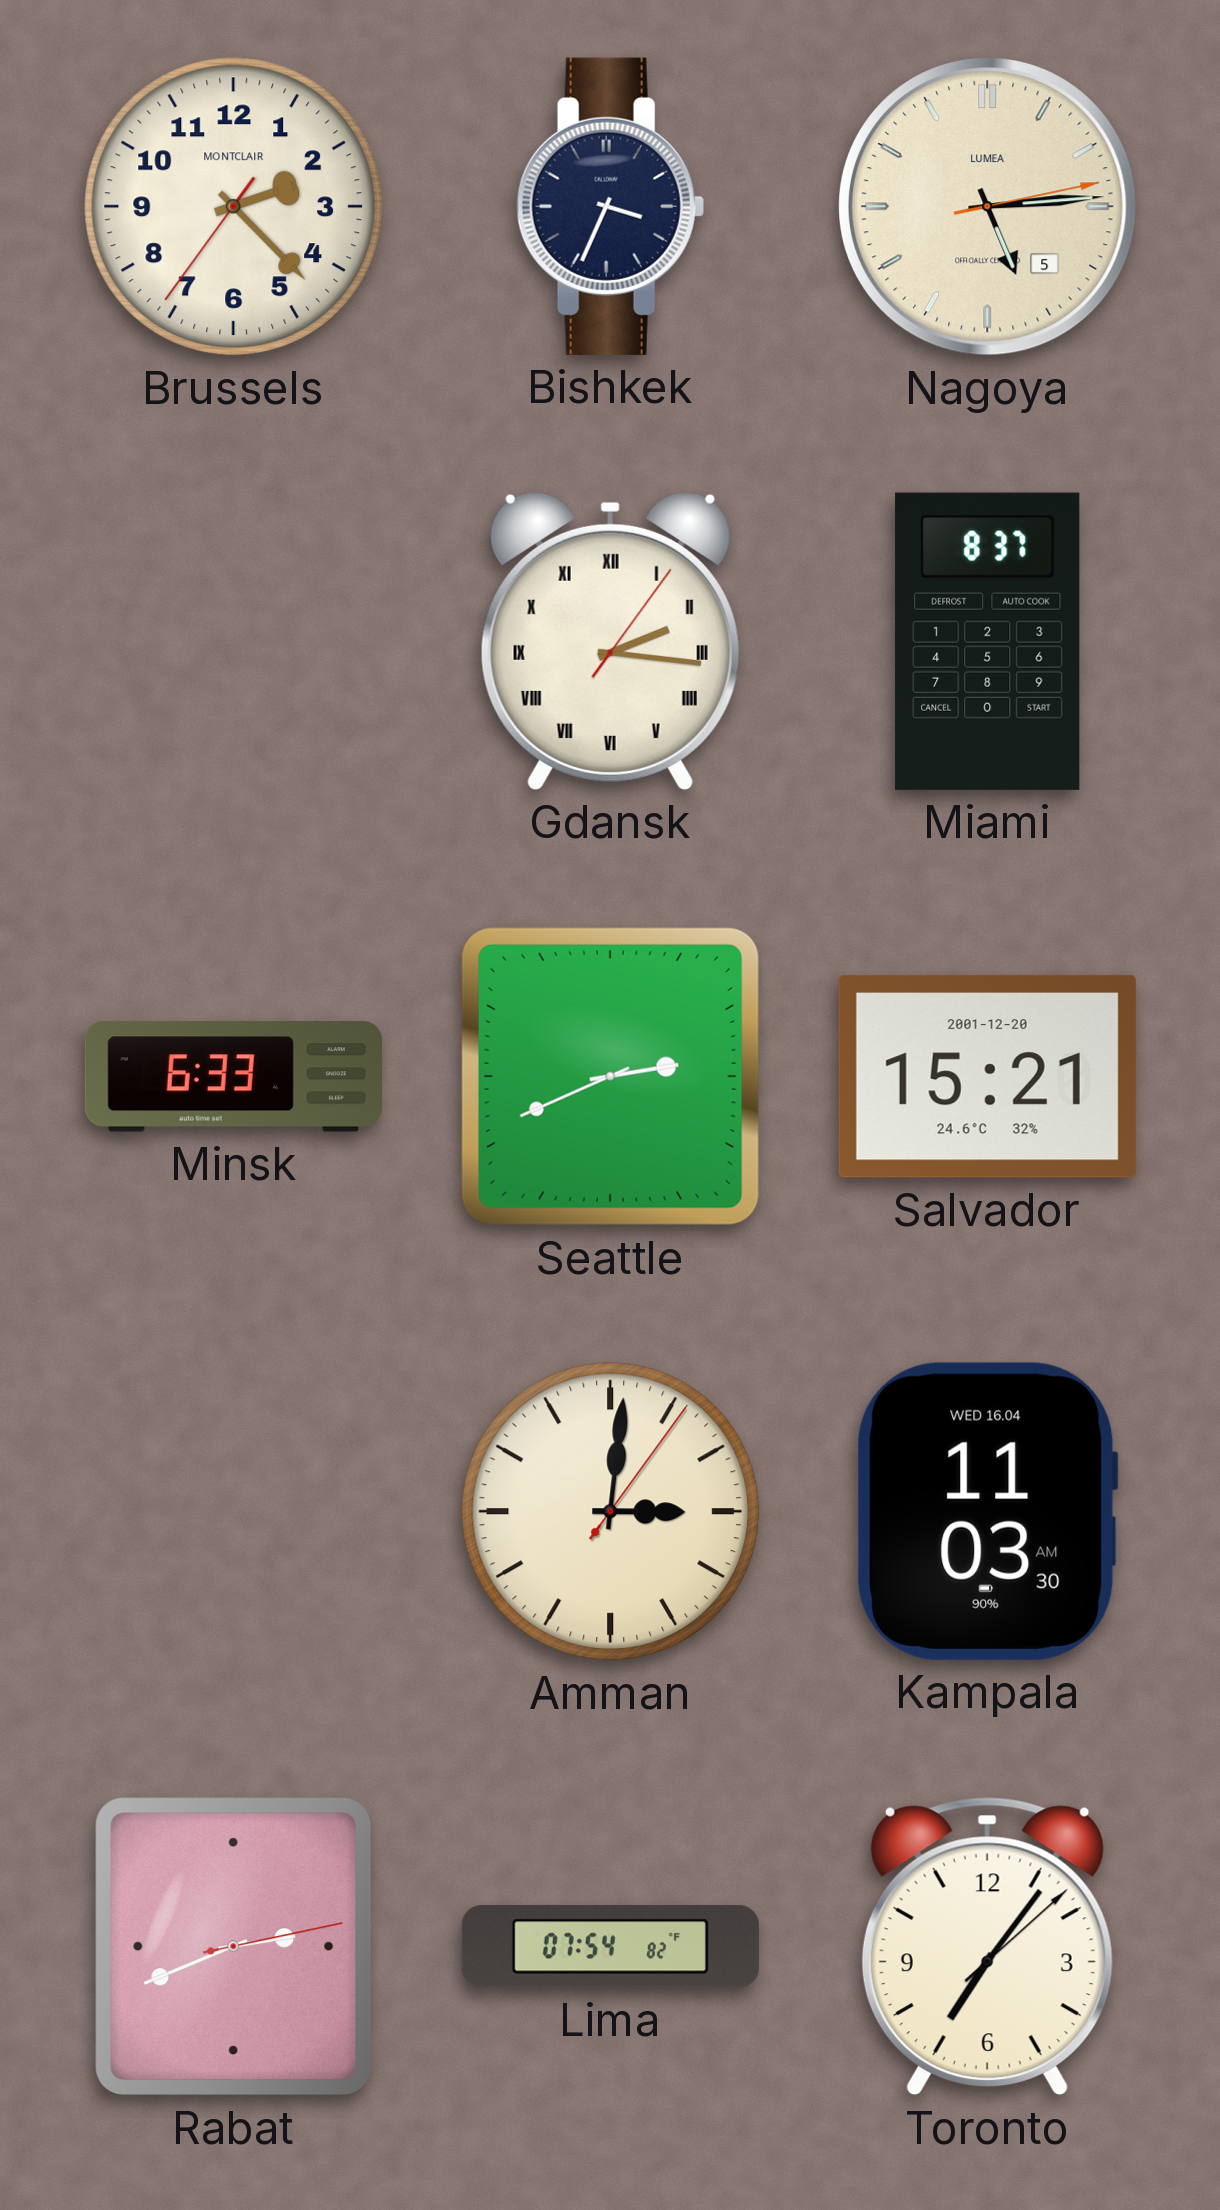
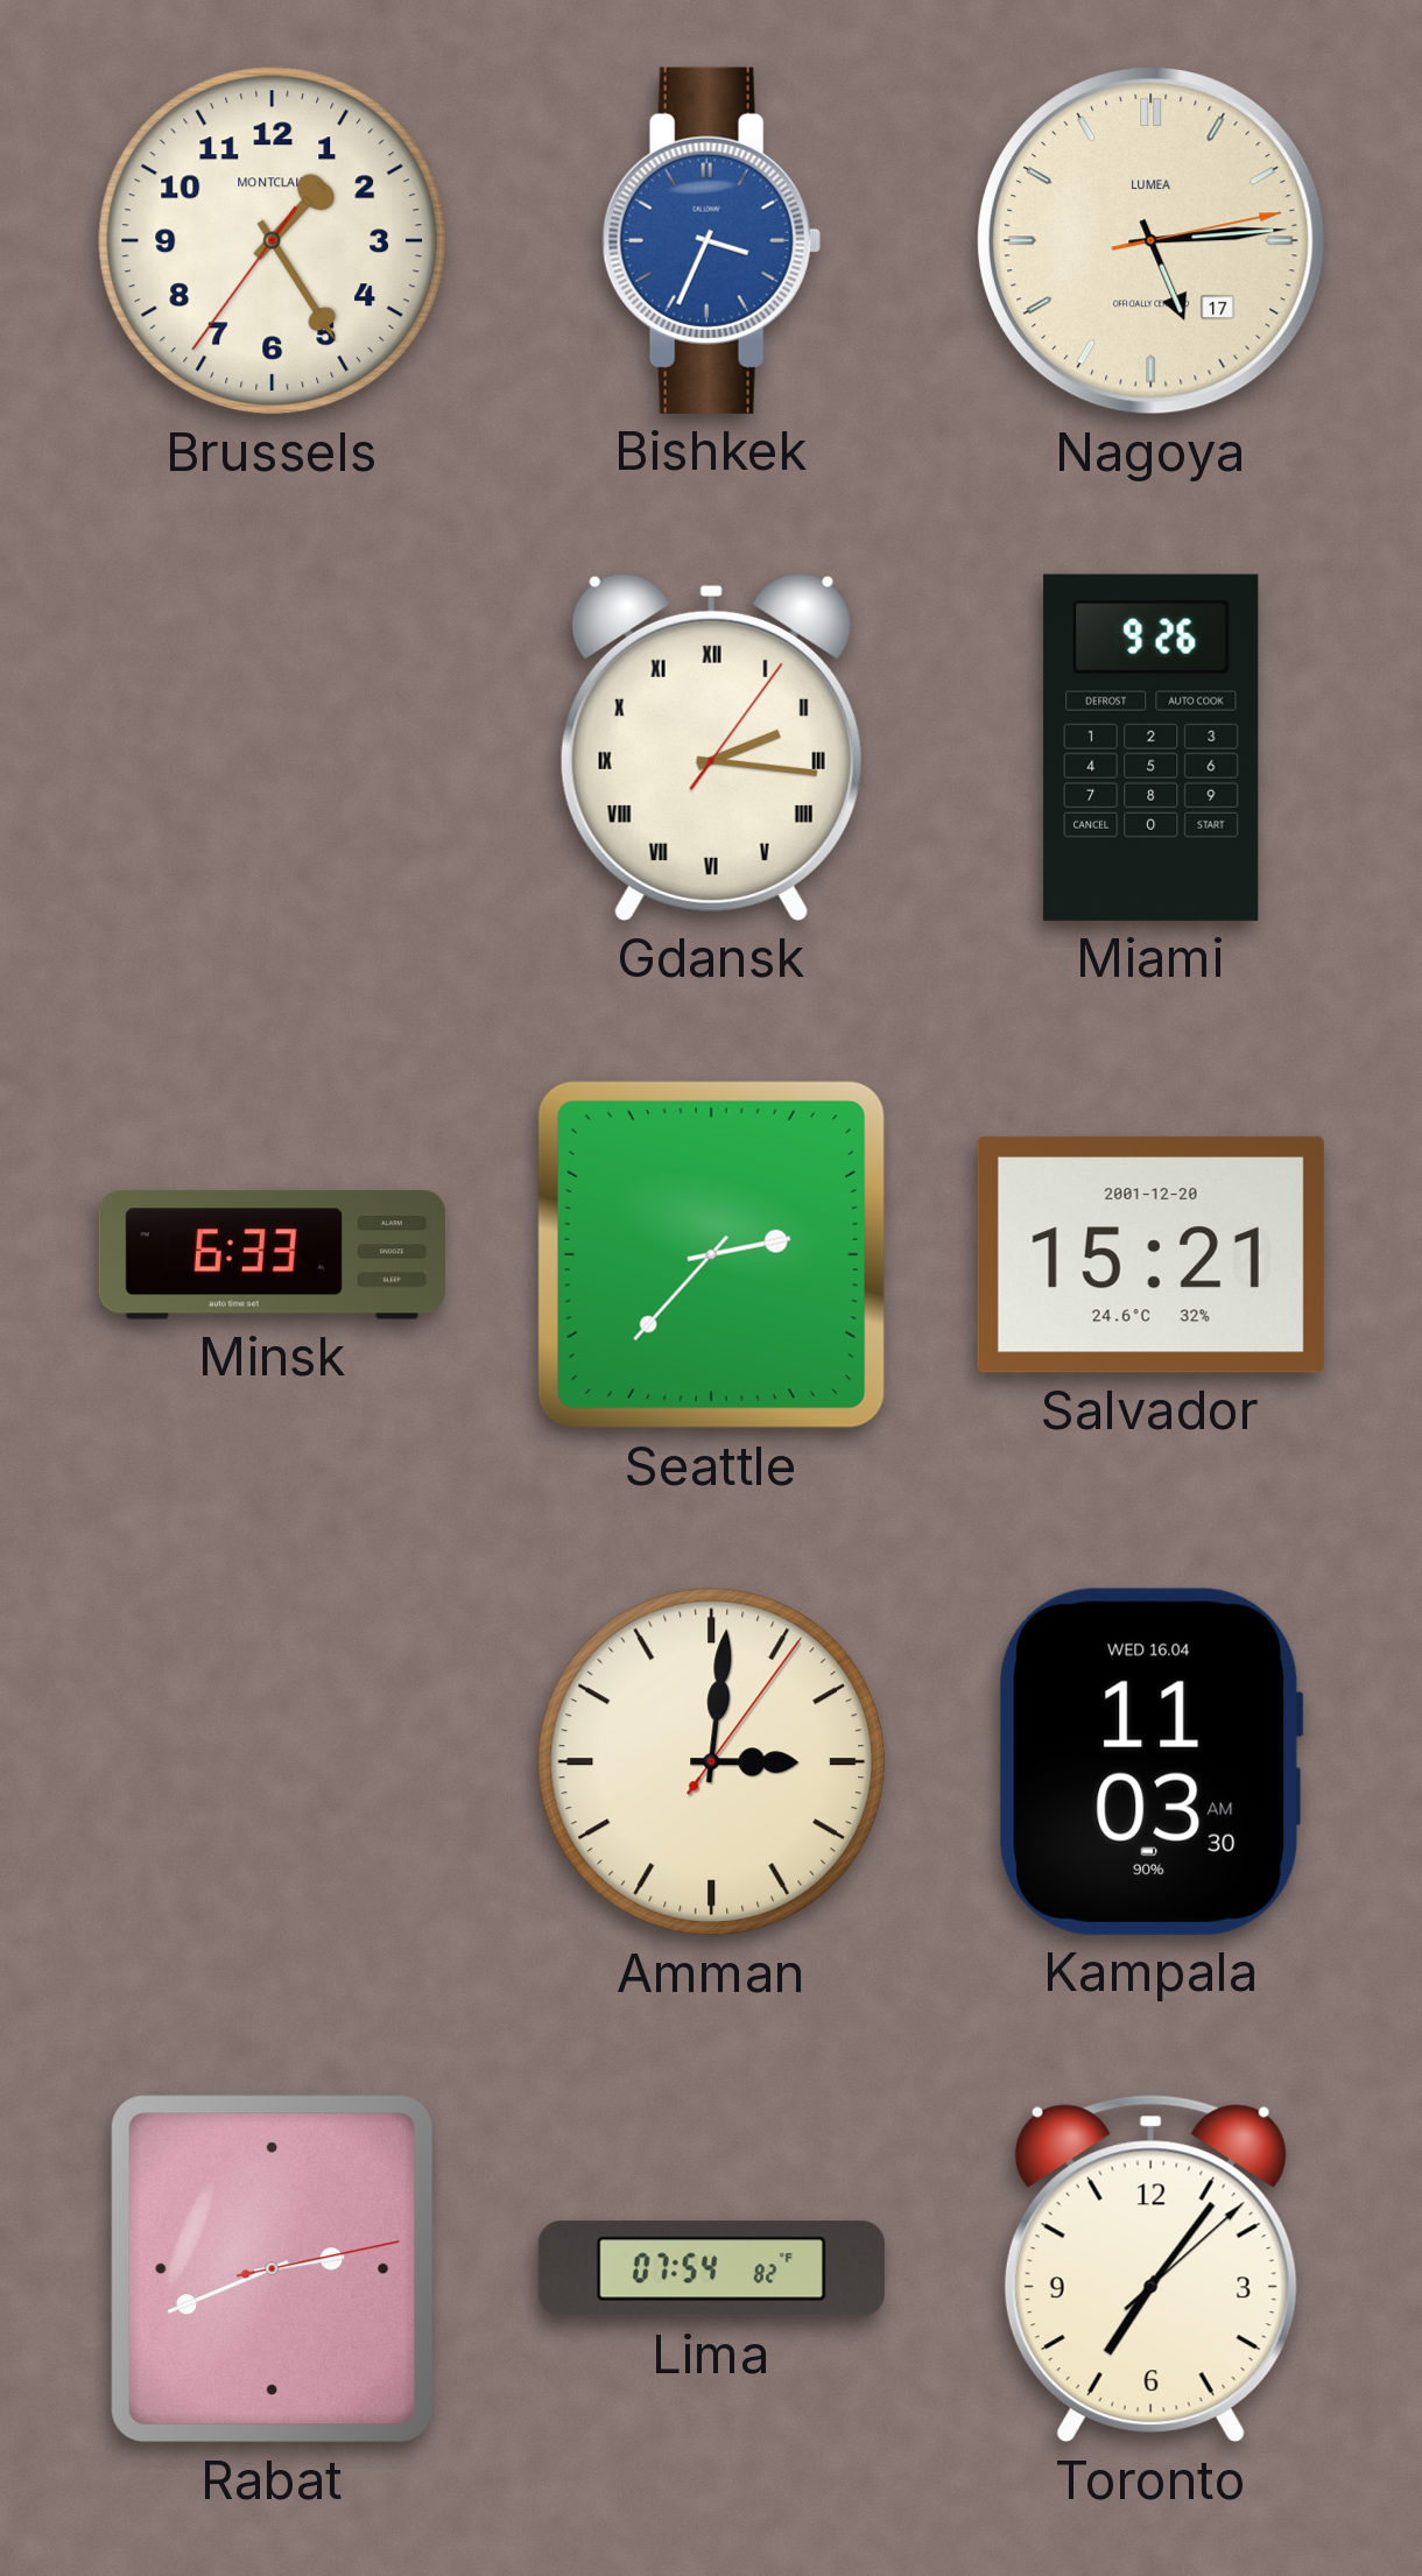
Brussels: 2:22 -> 1:24 (273, 241)
Bishkek dial: navy -> blue (711, 240)
Nagoya date: 5 -> 17 (1152, 240)
Miami: 8:37 -> 9:26 (1152, 747)
Seattle: 2:41 -> 2:37 (711, 1254)
